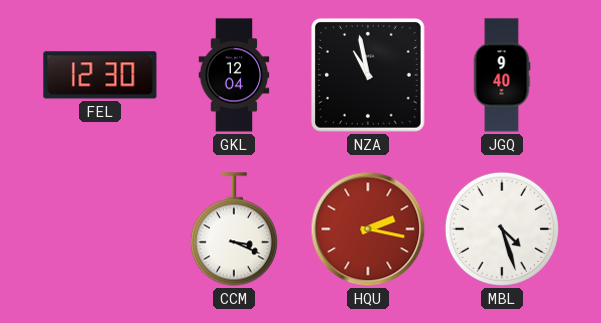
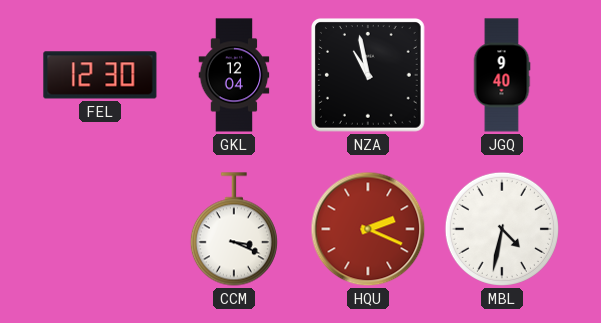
HQU: 2:17 -> 2:19 (368, 229)
MBL: 4:27 -> 4:32 (502, 229)
